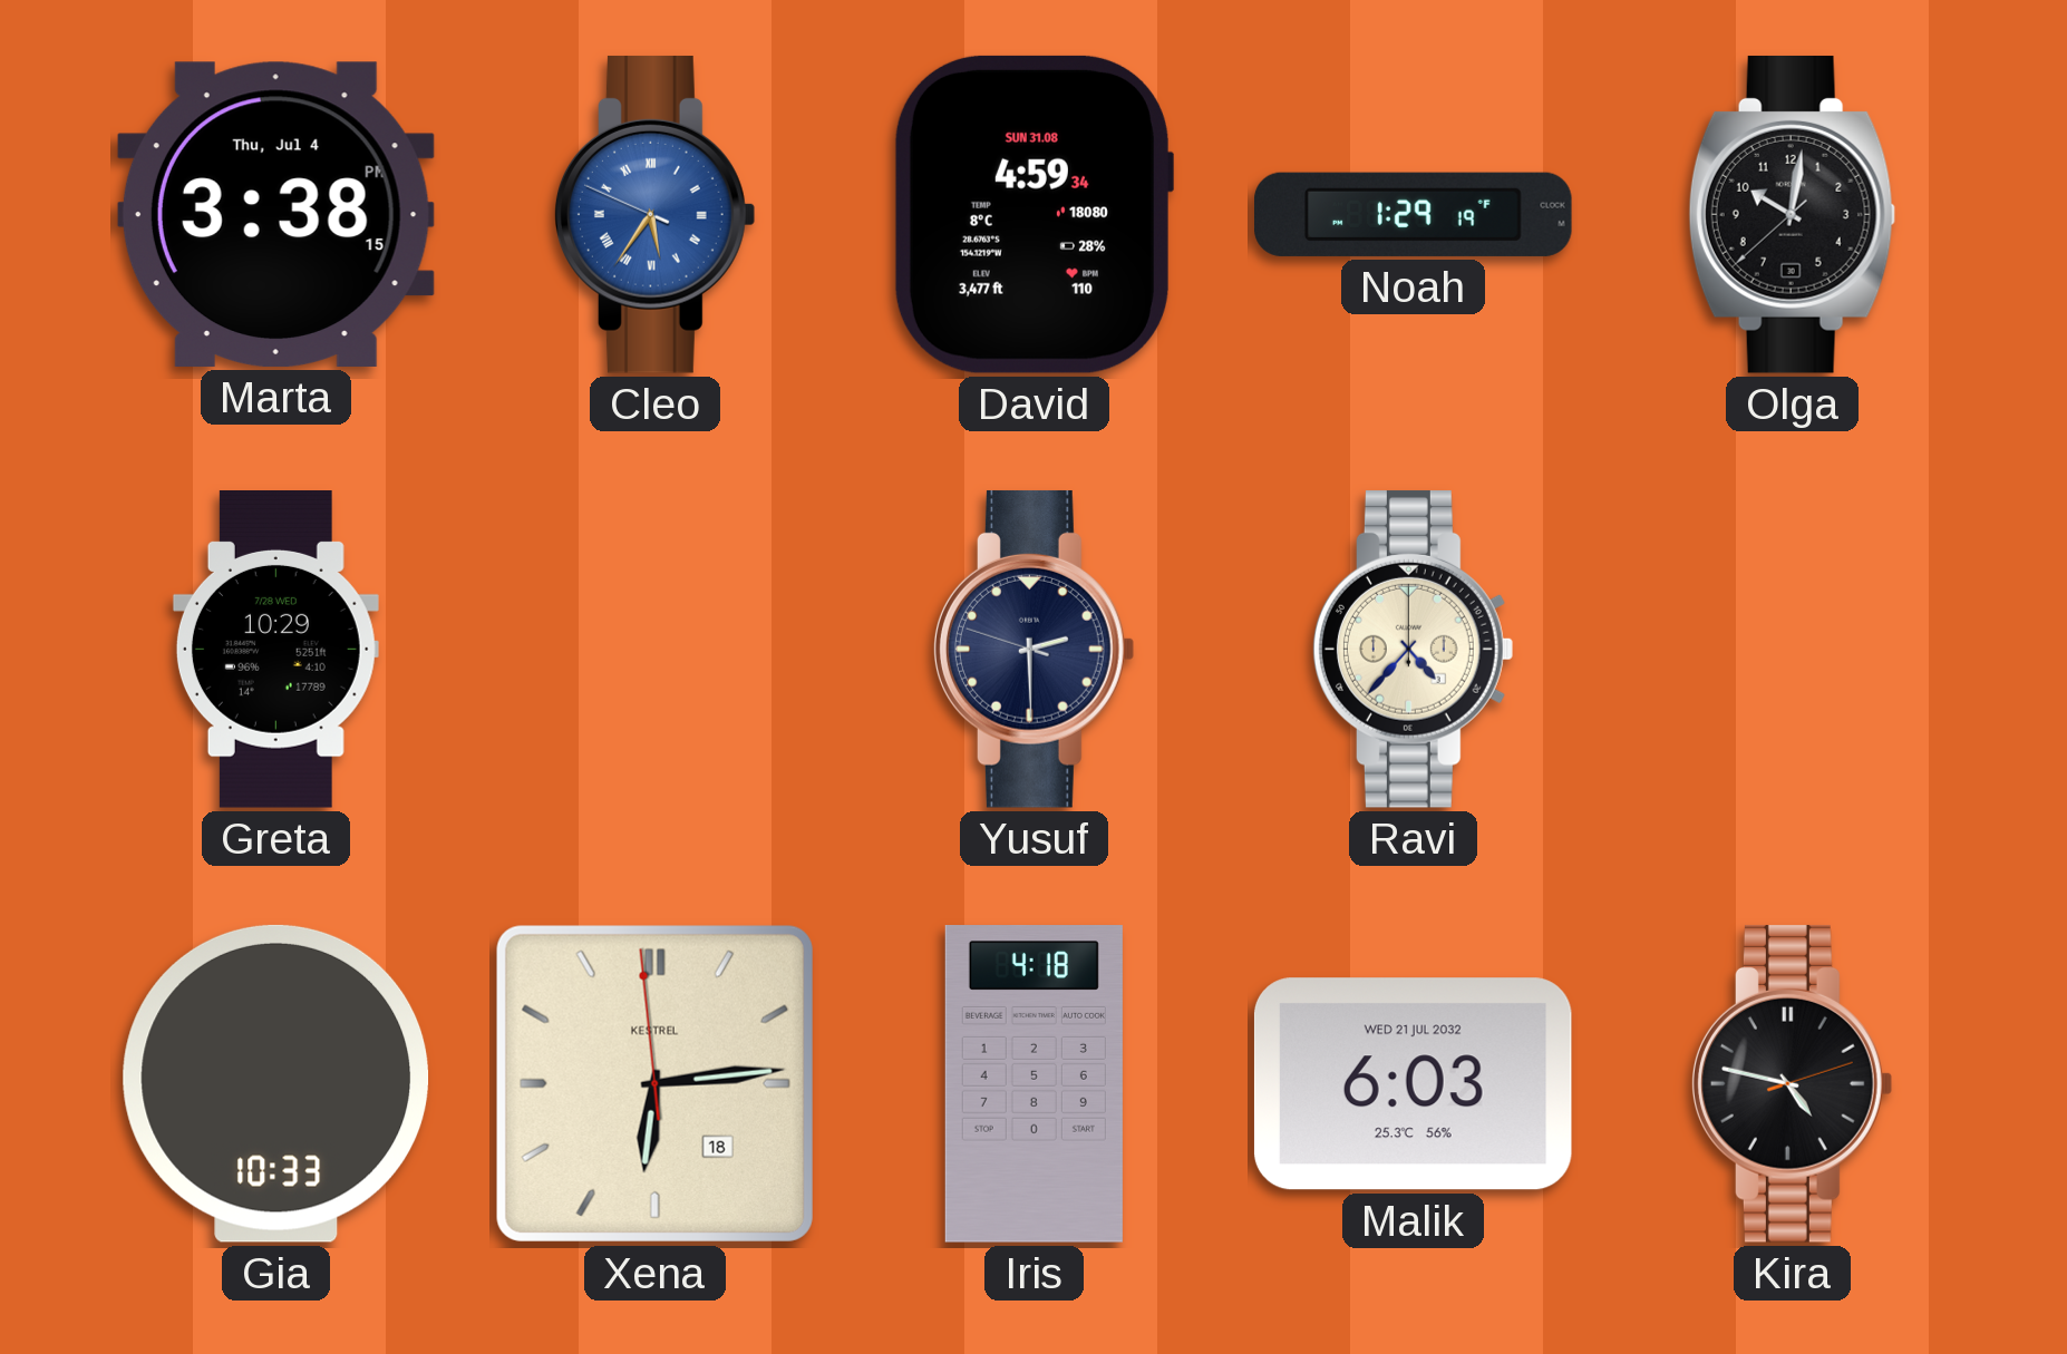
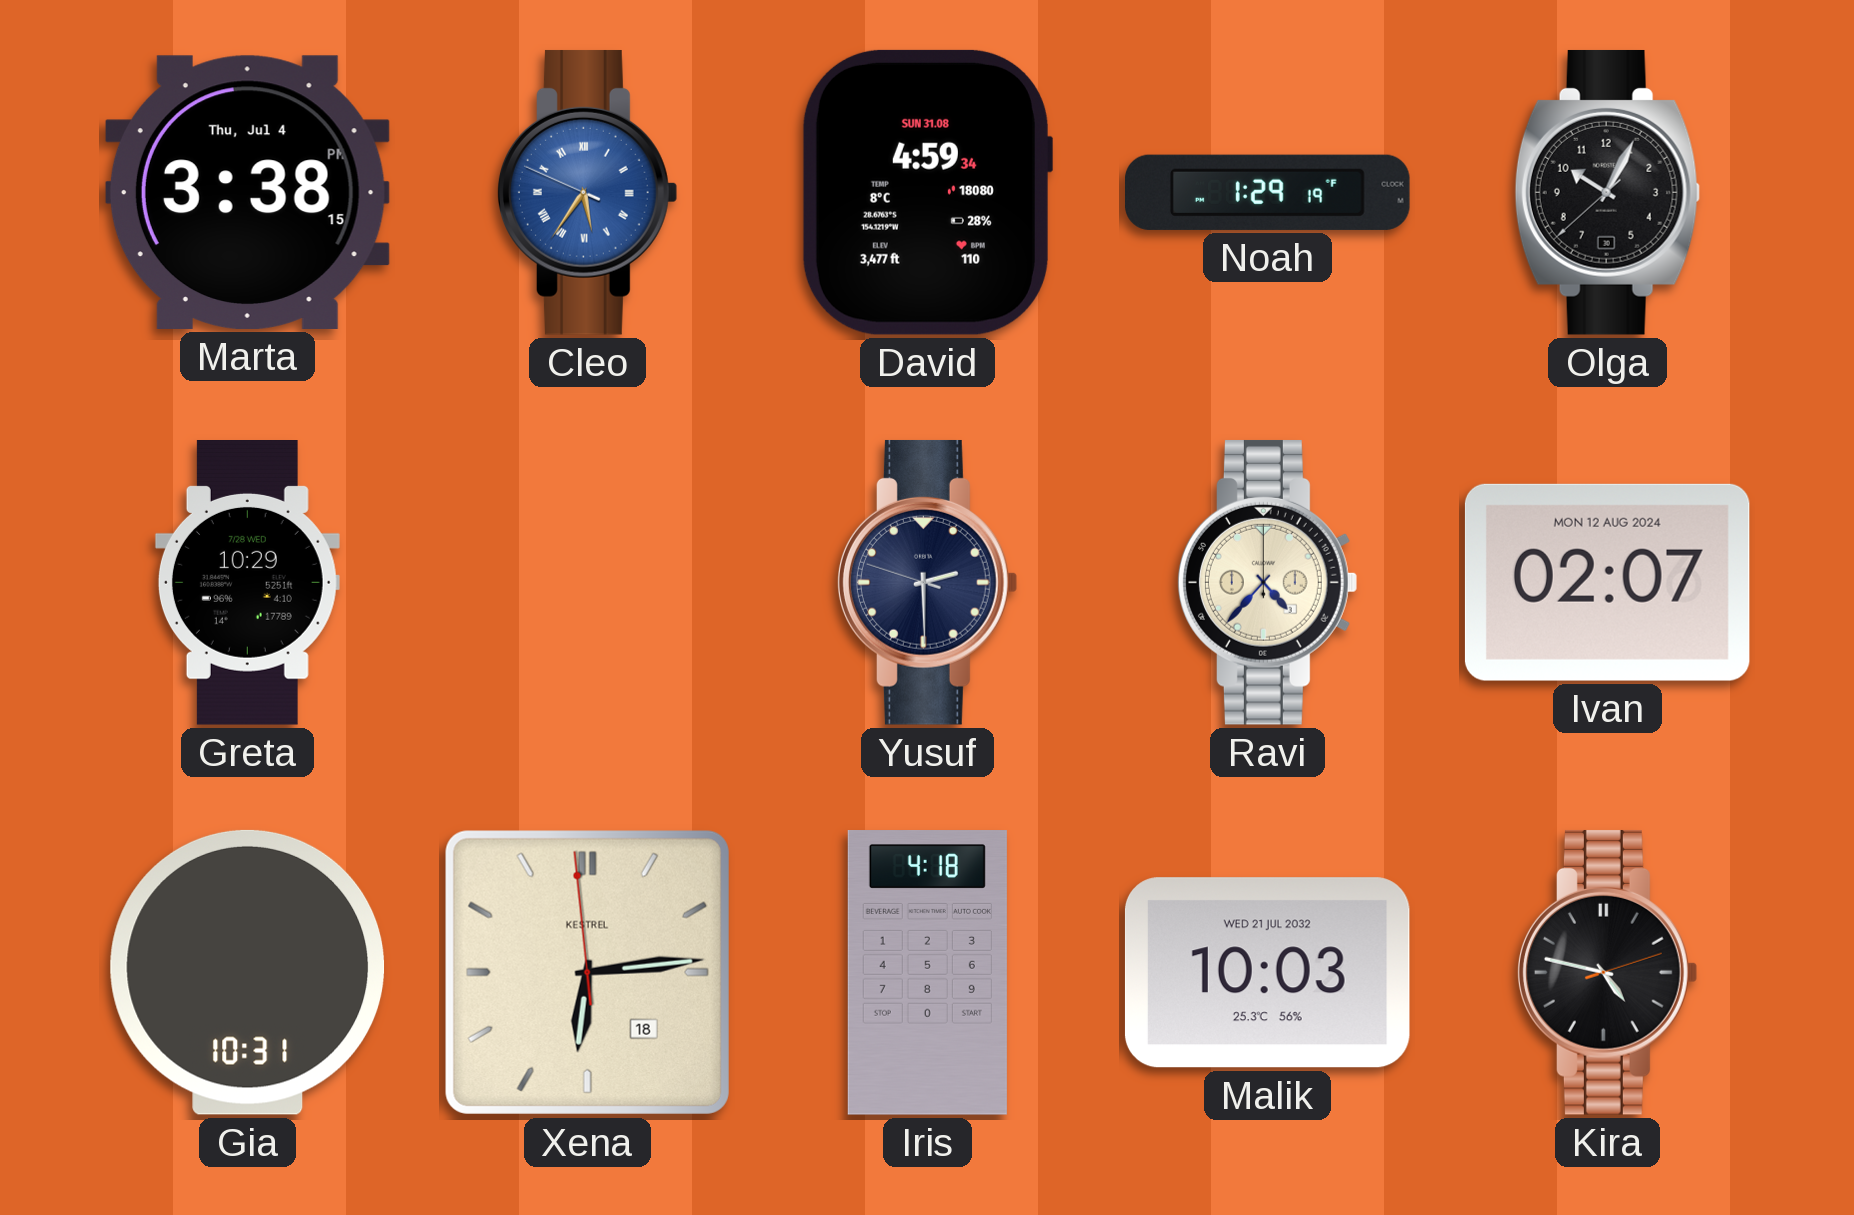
Olga: 10:01 -> 10:04 (1608, 192)
Ivan: none -> 02:07 (1607, 582)
Gia: 10:33 -> 10:31 (248, 972)
Malik: 6:03 -> 10:03 (1267, 973)
